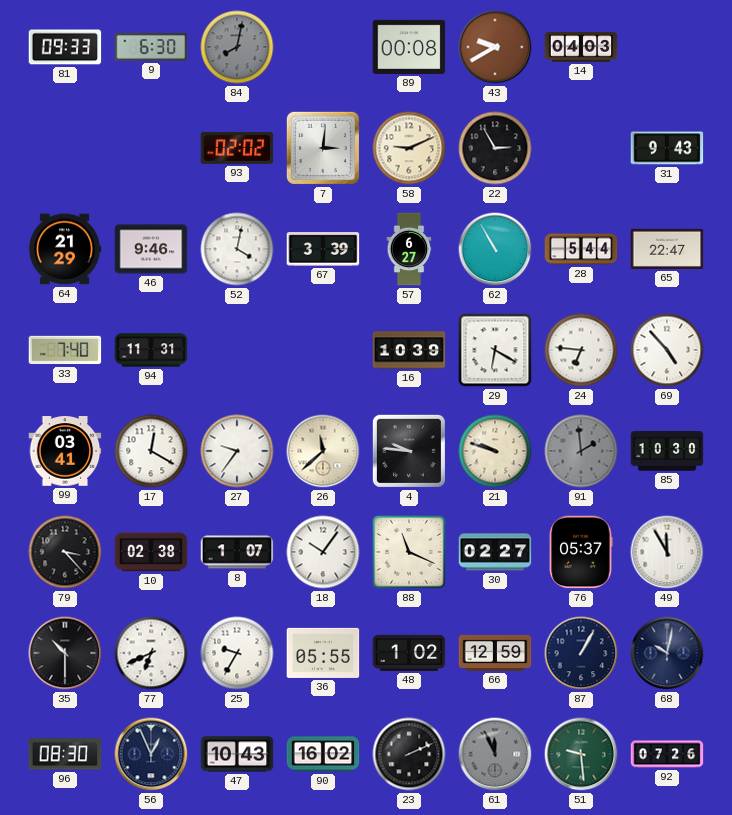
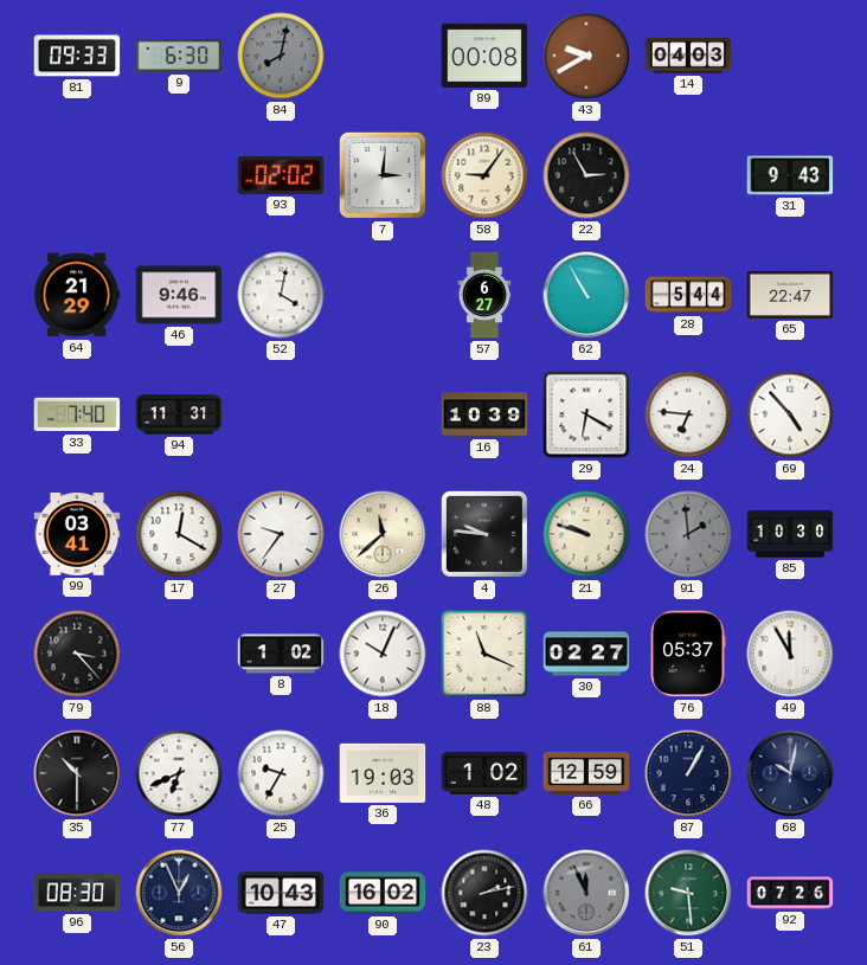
58: 9:11 -> 9:06 (484, 175)
67: 3:39 -> none (323, 249)
10: 02:38 -> none (151, 552)
8: 1:07 -> 1:02 (281, 654)
18: 10:06 -> 10:04 (383, 654)
36: 05:55 -> 19:03 (383, 773)
23: 2:11 -> 2:13 (484, 893)
